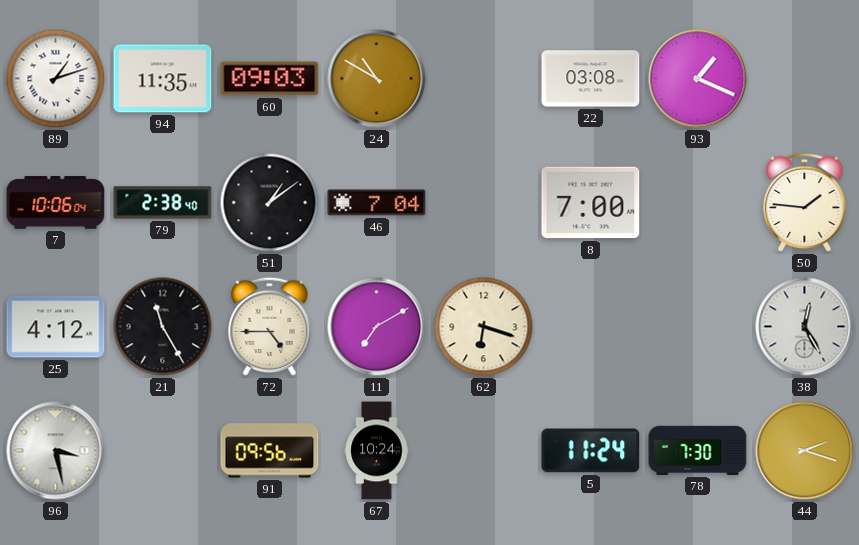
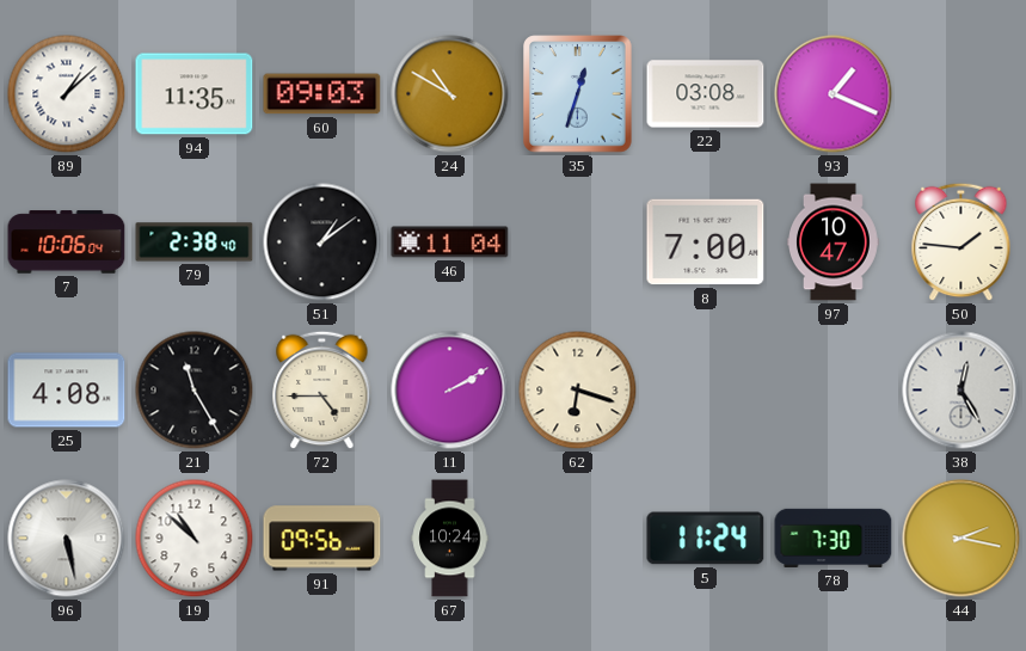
89: 1:12 -> 1:08 (67, 94)
35: none -> 12:33 (578, 94)
46: 7:04 -> 11:04 (450, 242)
97: none -> 10:47 (834, 242)
25: 4:12 -> 4:08 (67, 391)
11: 7:10 -> 2:10 (450, 391)
96: 3:28 -> 5:28 (67, 539)
19: none -> 10:52 (195, 539)
44: 2:18 -> 2:17 (962, 539)
